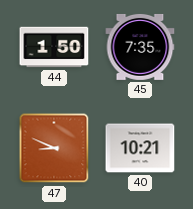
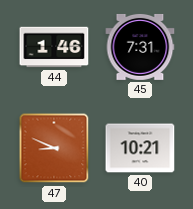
44: 1:50 -> 1:46 (54, 47)
45: 7:35 -> 7:31 (140, 47)
